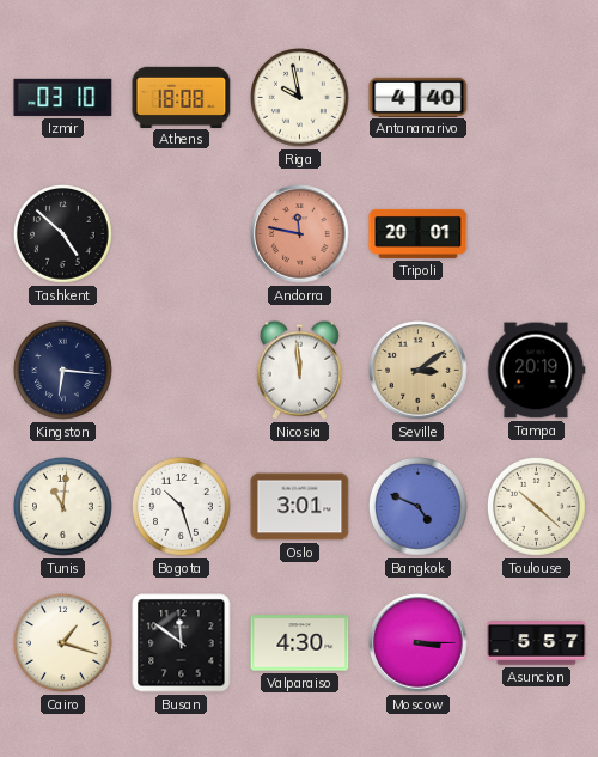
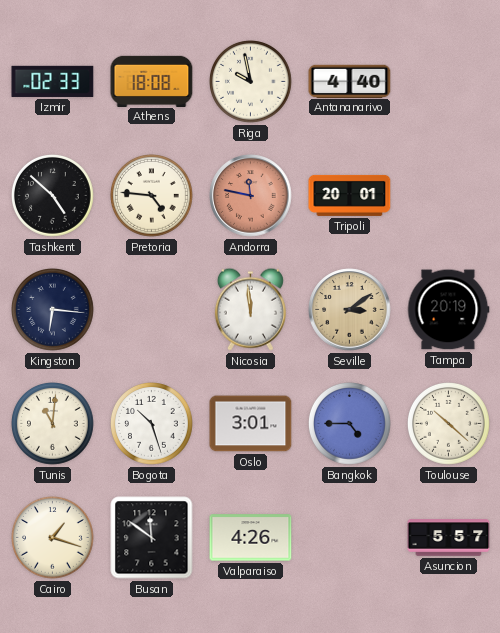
Izmir: 03:10 -> 02:33 (53, 81)
Pretoria: none -> 4:46 (152, 196)
Bangkok: 4:49 -> 4:45 (350, 424)
Valparaiso: 4:30 -> 4:26 (251, 538)
Moscow: 3:15 -> none (419, 643)
